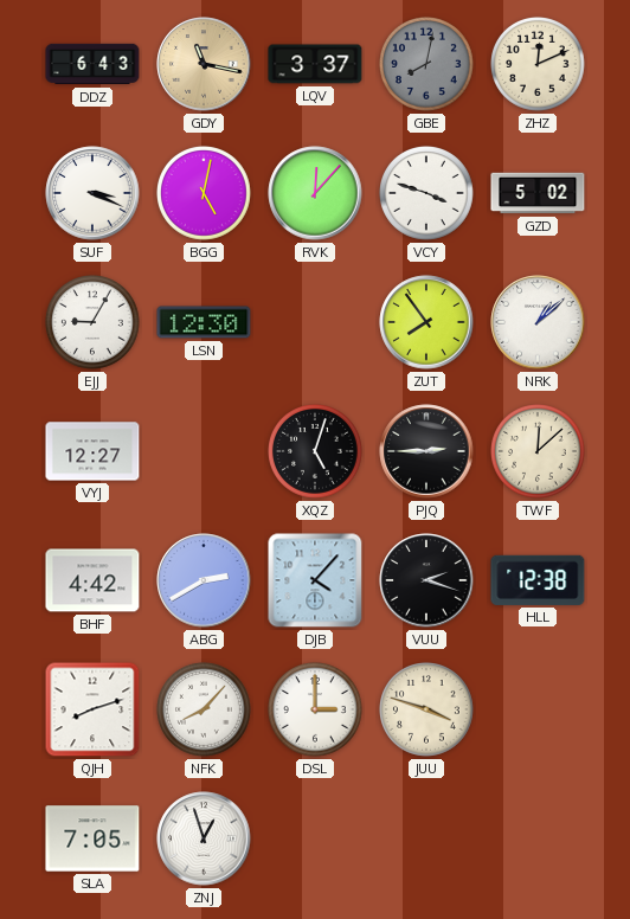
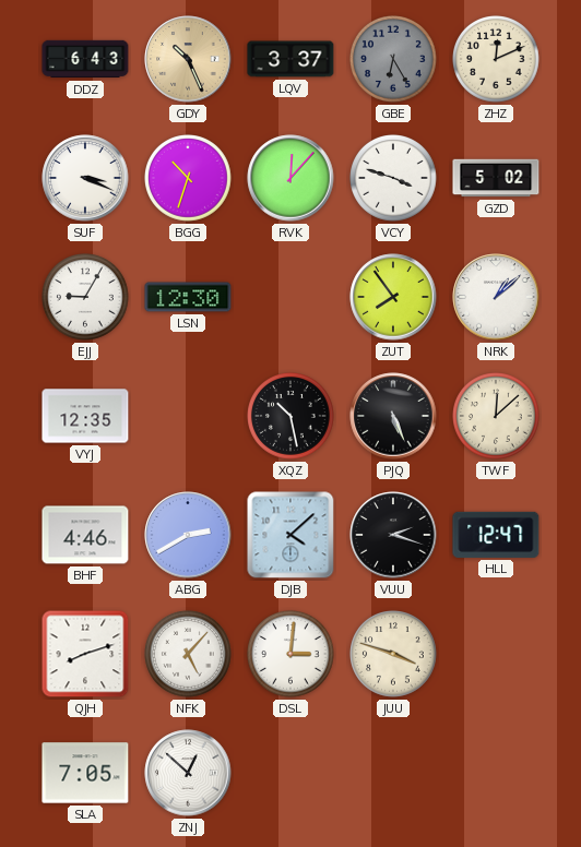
GDY: 11:17 -> 10:26 (188, 59)
GBE: 8:02 -> 6:25 (394, 60)
BGG: 5:02 -> 10:33 (189, 179)
VYJ: 12:27 -> 12:35 (85, 416)
XQZ: 5:03 -> 10:28 (292, 417)
PJQ: 2:45 -> 5:26 (393, 416)
BHF: 4:42 -> 4:46 (85, 535)
DJB: 4:07 -> 4:08 (290, 535)
HLL: 12:38 -> 12:47 (496, 535)
NFK: 8:07 -> 5:07 (189, 655)
DSL: 3:00 -> 3:01 (292, 655)
ZNJ: 12:57 -> 12:52 (188, 773)
